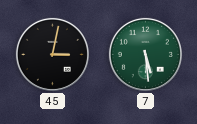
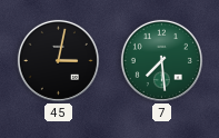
7: 5:29 -> 7:29 (161, 60)
